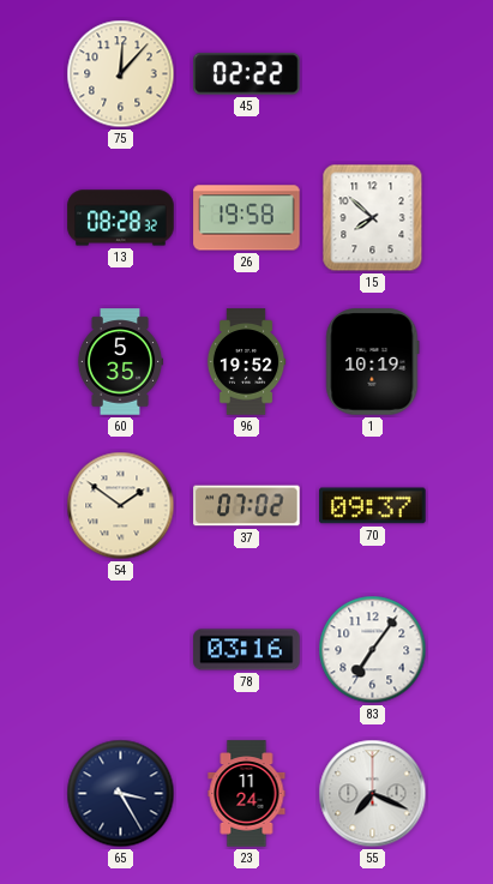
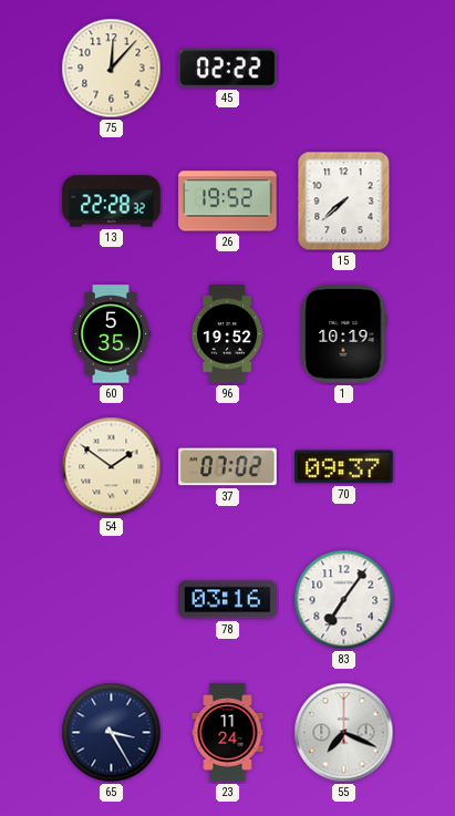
13: 08:28 -> 22:28 (112, 202)
26: 19:58 -> 19:52 (228, 202)
15: 7:52 -> 7:38 (344, 202)
